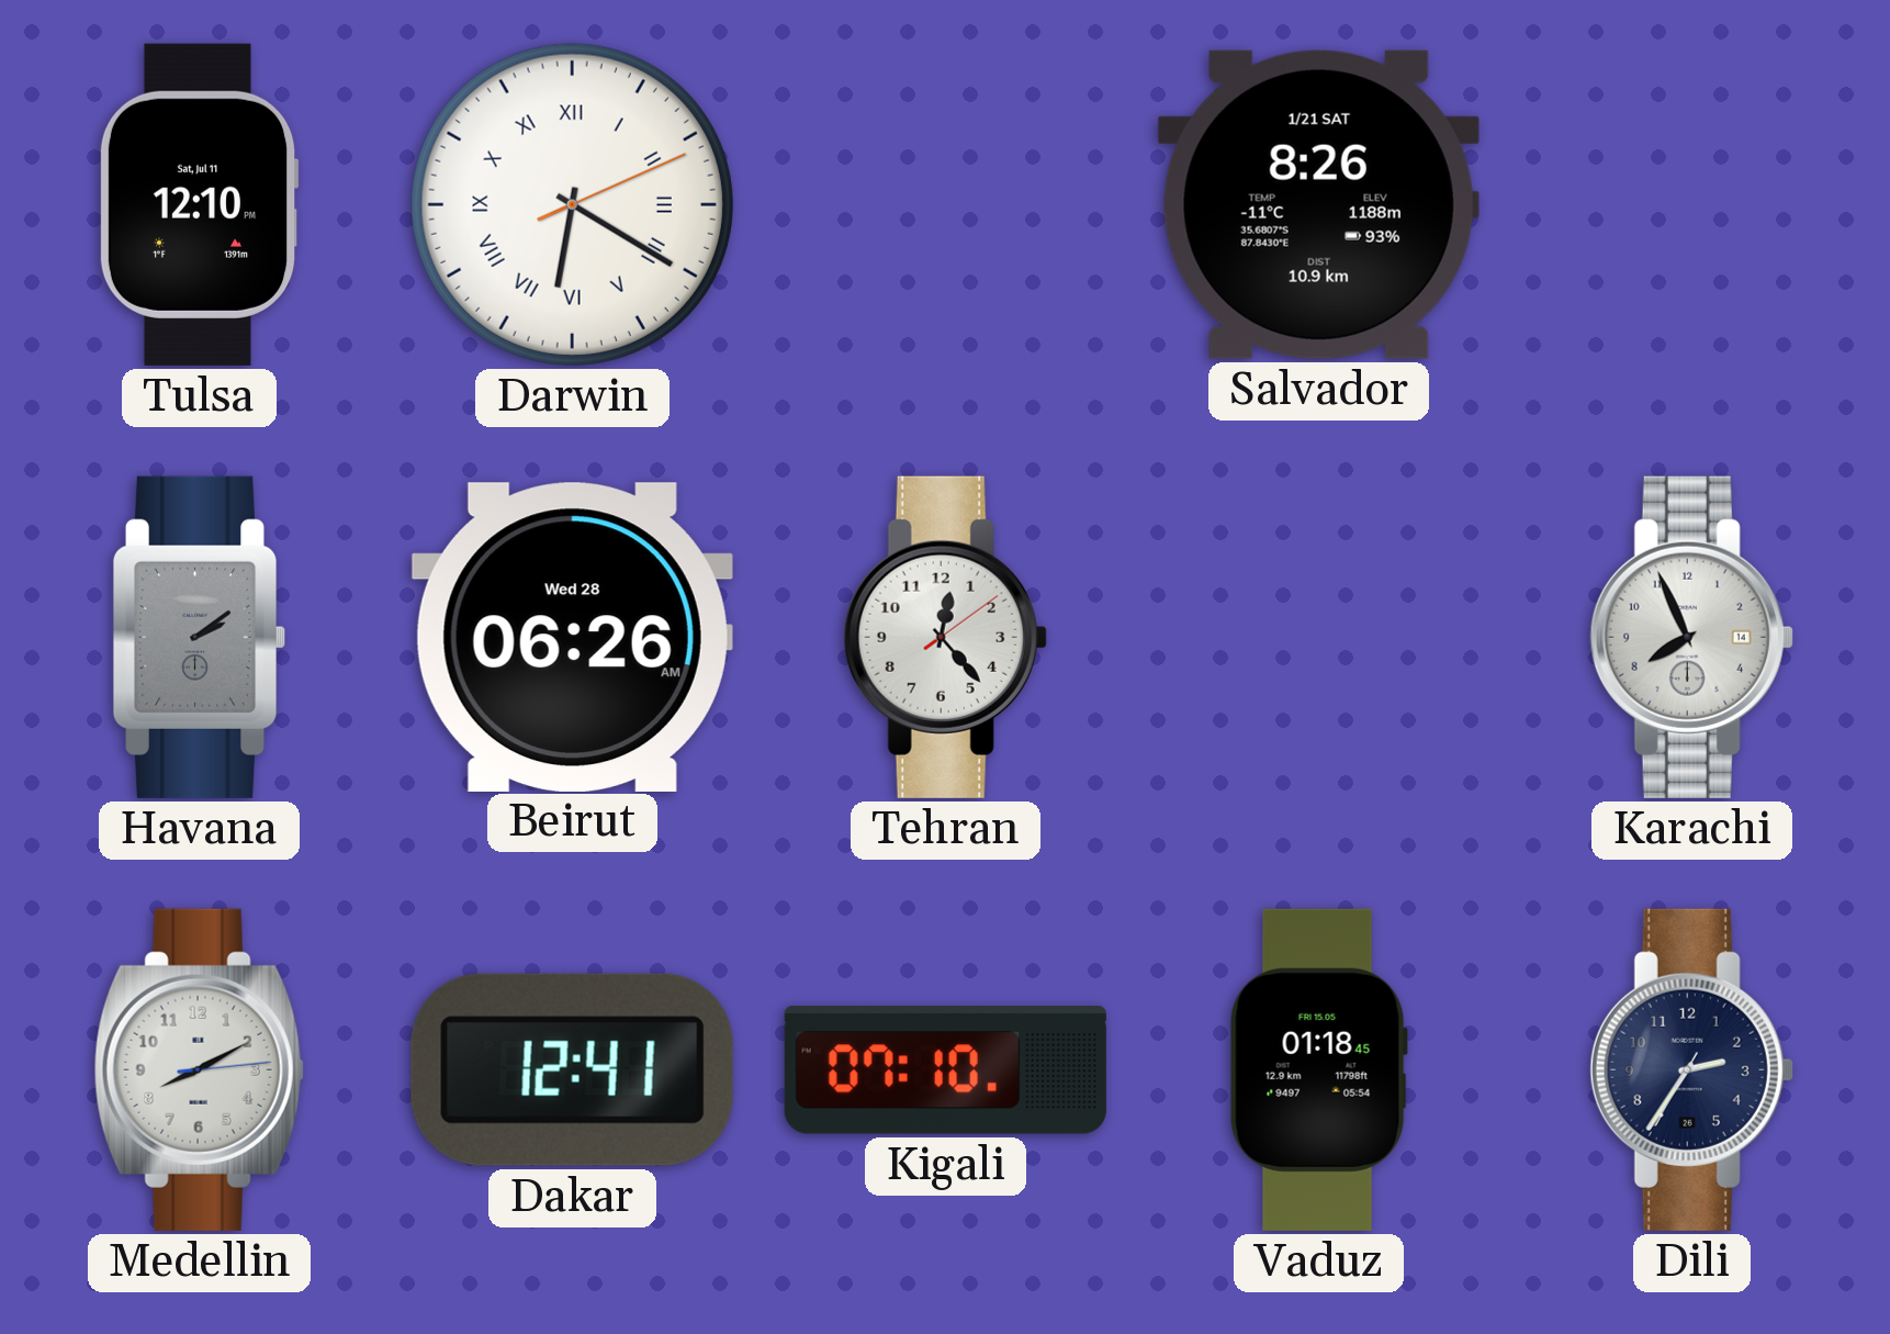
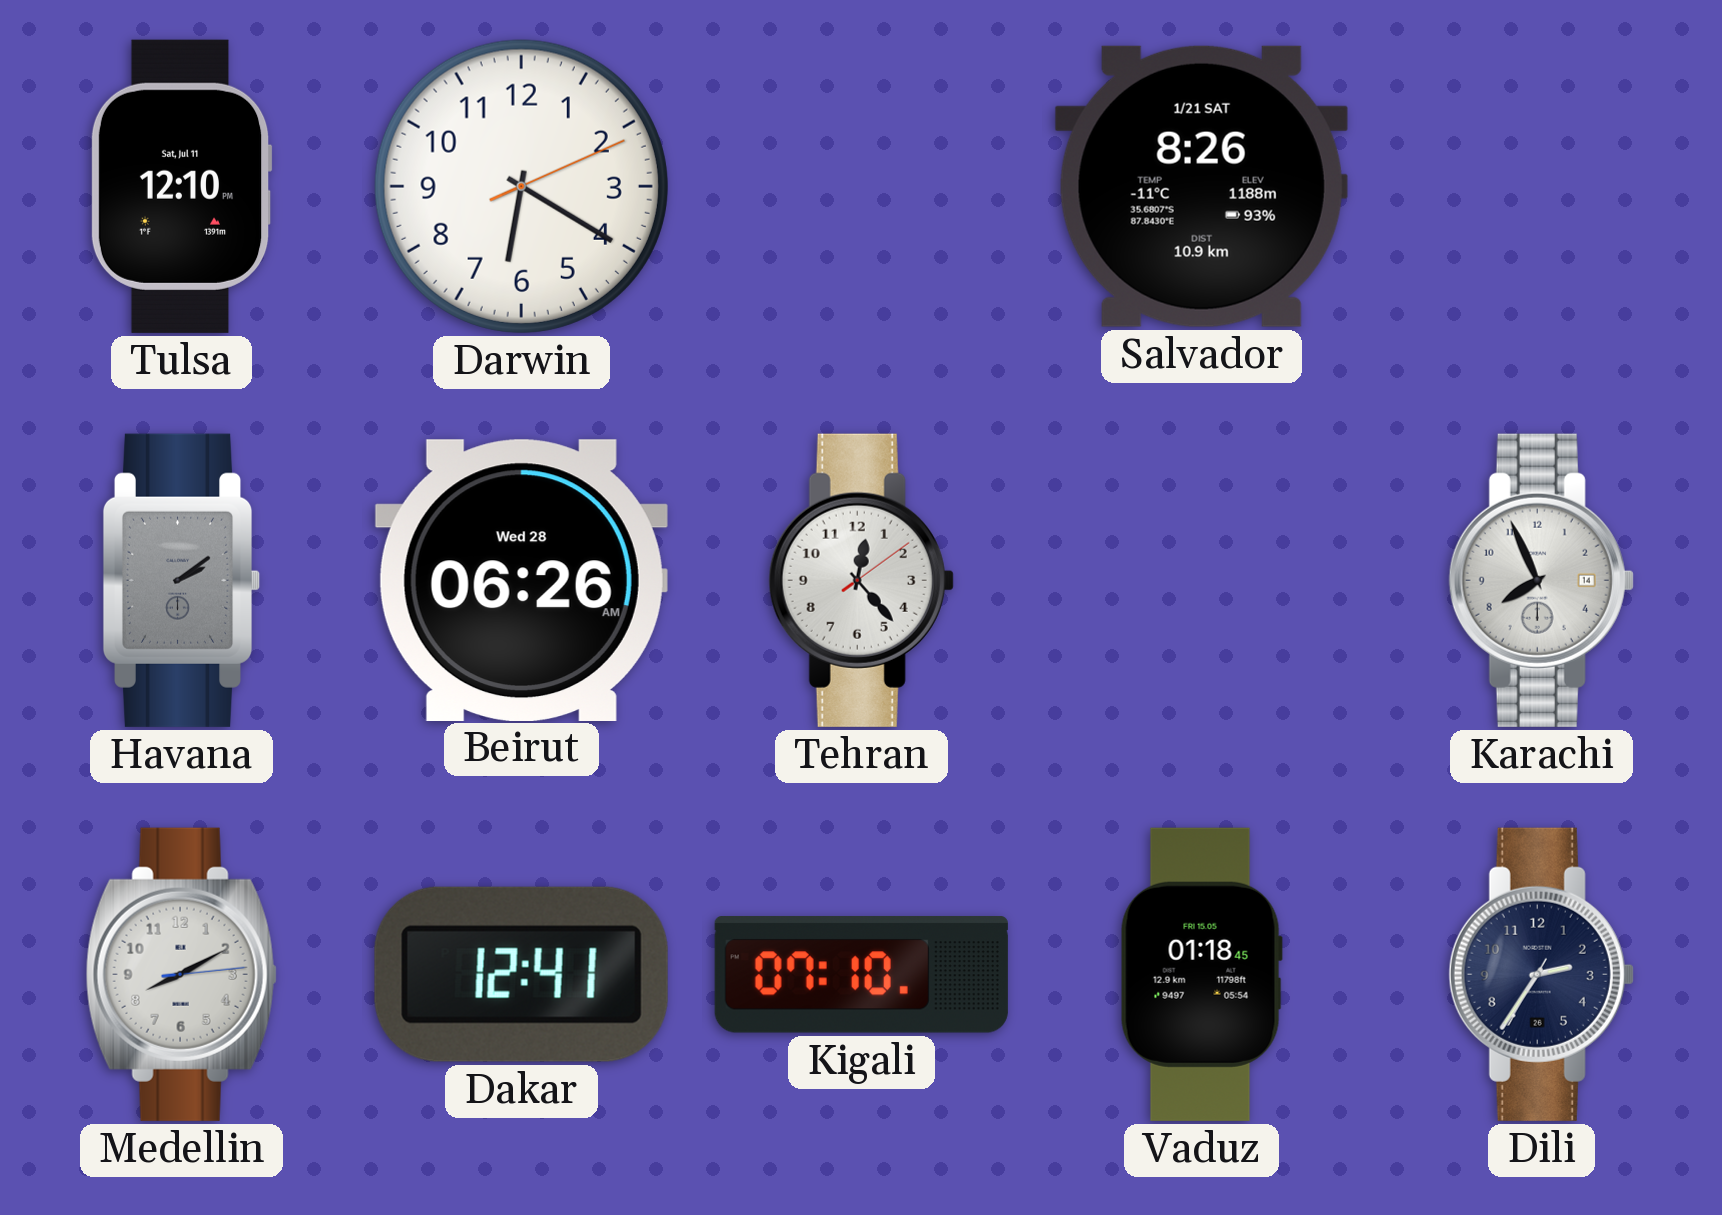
Darwin numerals: Roman -> Arabic (521, 186)
